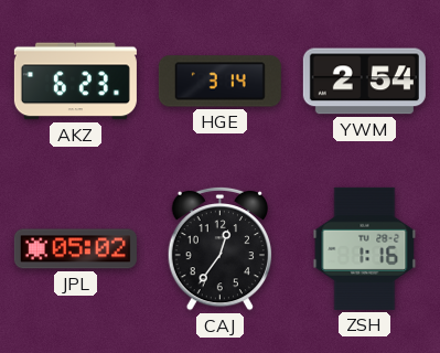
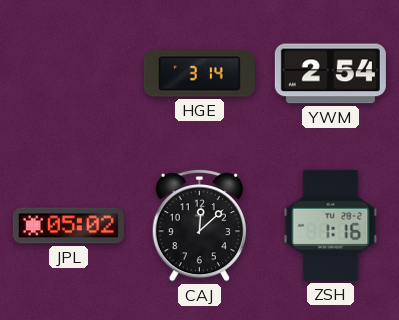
AKZ: 6:23 -> none (75, 82)
CAJ: 12:36 -> 12:08 (199, 225)
